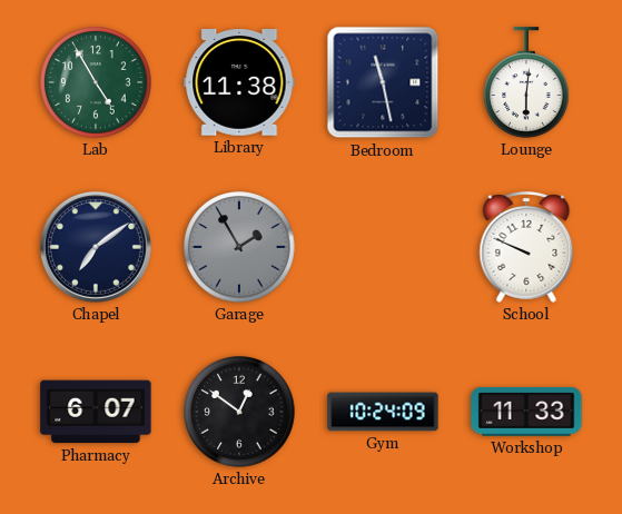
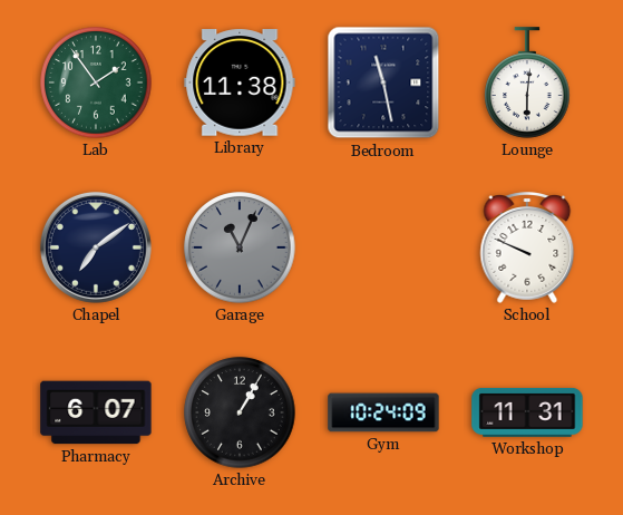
Lab: 4:55 -> 1:54 (96, 82)
Garage: 1:55 -> 11:04 (240, 247)
Archive: 12:51 -> 1:05 (240, 412)
Workshop: 11:33 -> 11:31 (527, 414)
